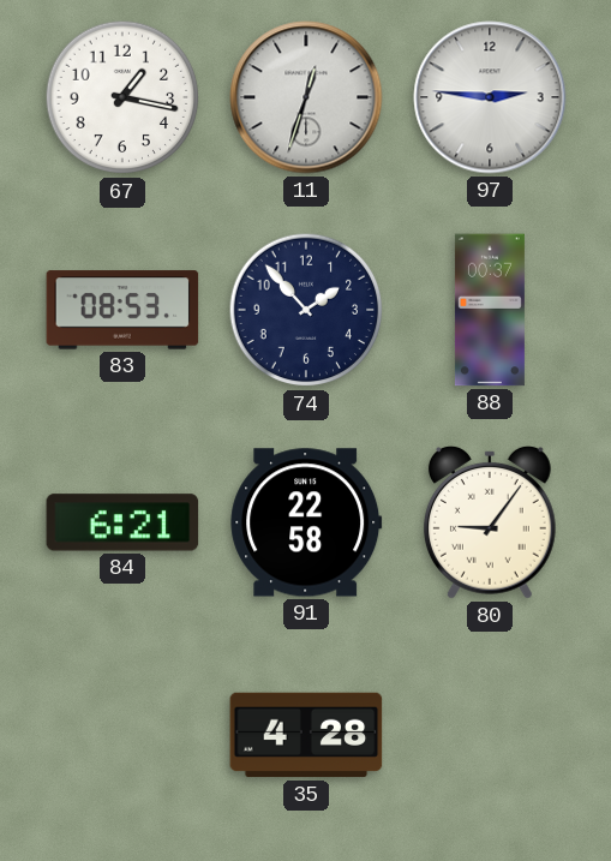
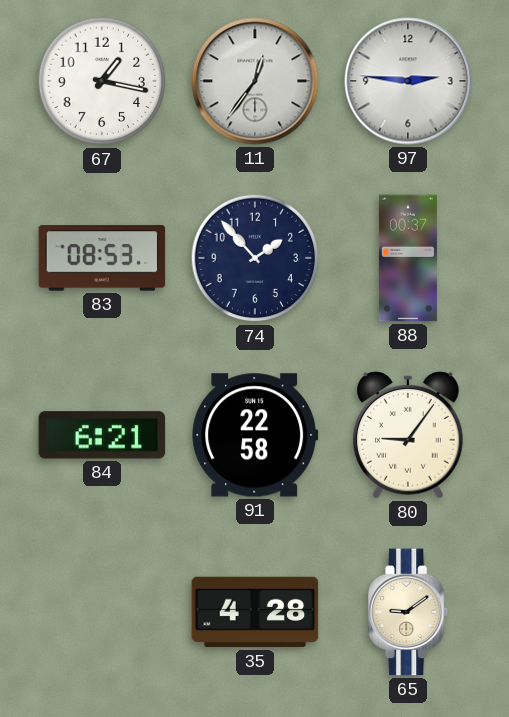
11: 12:33 -> 12:36 (255, 81)
65: none -> 9:09 (409, 612)
